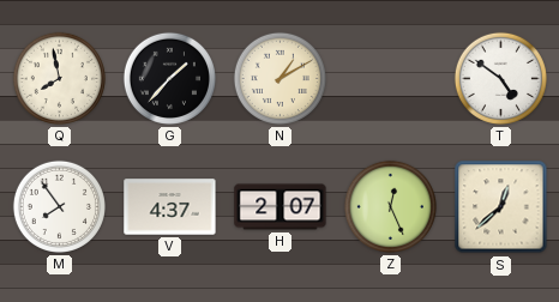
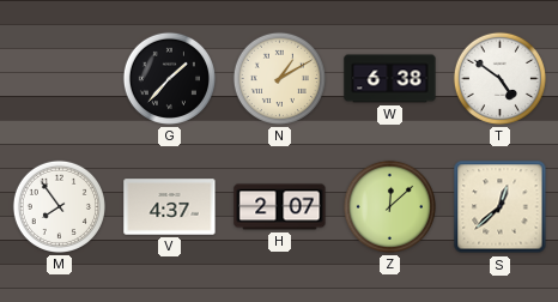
Q: 7:58 -> none (59, 78)
W: none -> 6:38 (390, 79)
Z: 12:26 -> 12:08 (389, 206)
